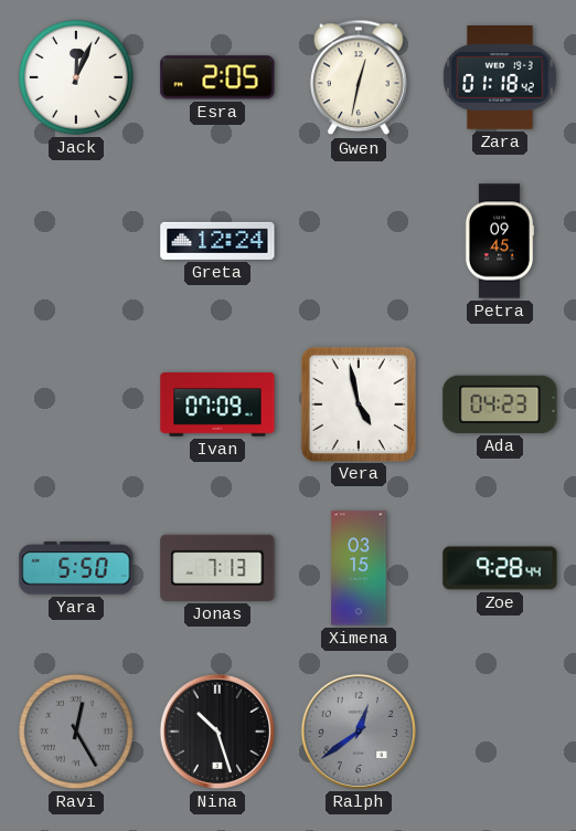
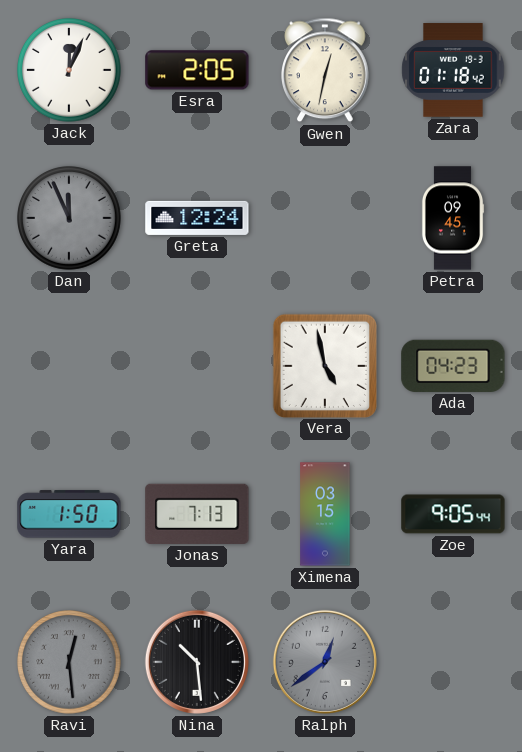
Dan: none -> 11:56 (70, 219)
Ivan: 07:09 -> none (217, 404)
Yara: 5:50 -> 1:50 (69, 514)
Zoe: 9:28 -> 9:05 (453, 514)
Ravi: 12:25 -> 12:29 (70, 663)
Nina: 10:27 -> 10:29 (197, 662)
